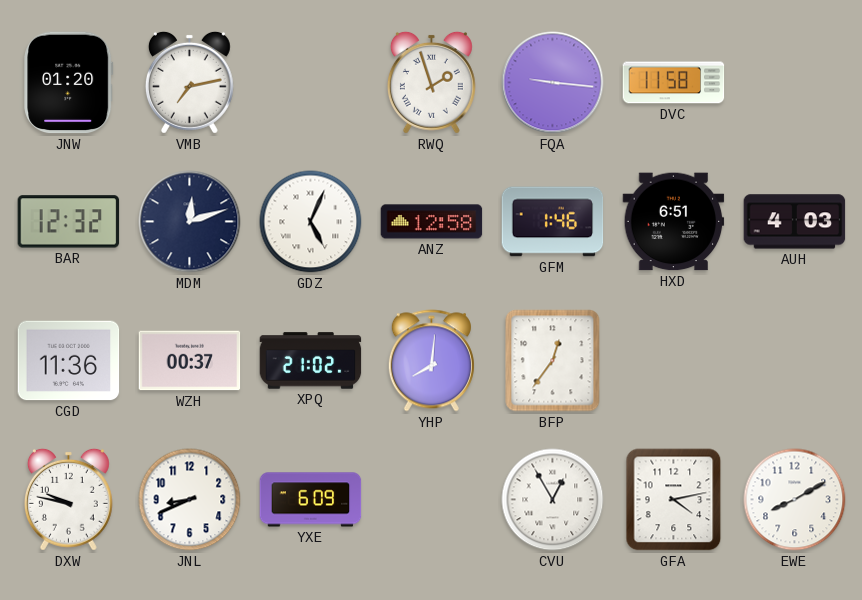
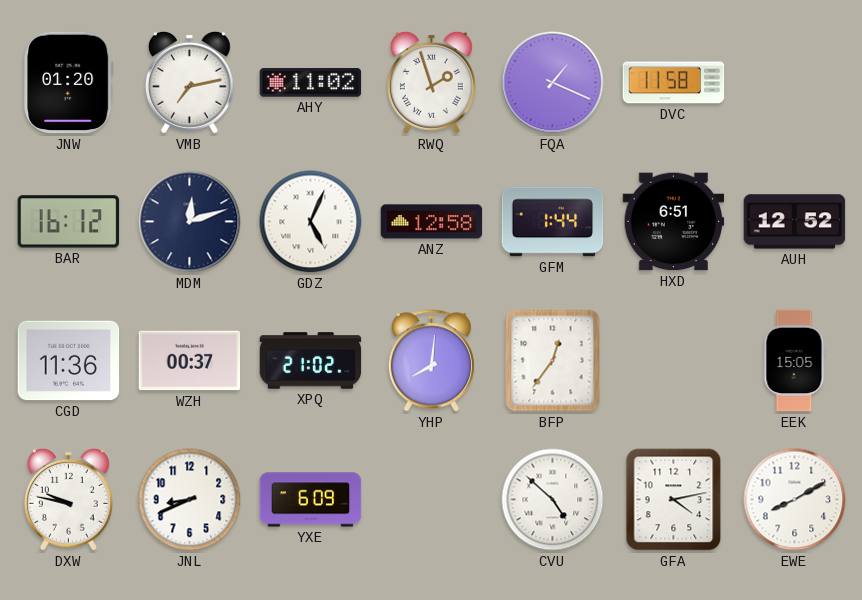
AHY: none -> 11:02 (311, 83)
FQA: 9:16 -> 1:19 (553, 83)
BAR: 12:32 -> 16:12 (69, 222)
GFM: 1:46 -> 1:44 (553, 222)
AUH: 4:03 -> 12:52 (795, 222)
EEK: none -> 15:05 (795, 361)
CVU: 12:55 -> 4:52 (553, 500)
